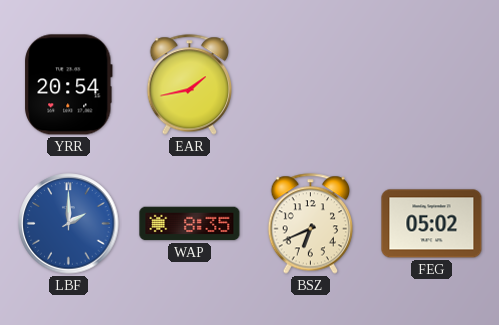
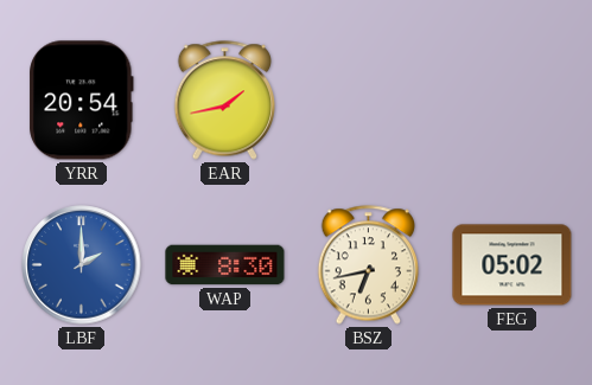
WAP: 8:35 -> 8:30 (225, 265)
BSZ: 6:41 -> 6:43 (369, 265)
